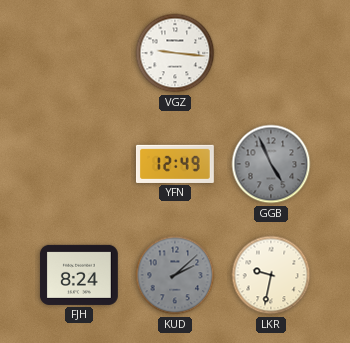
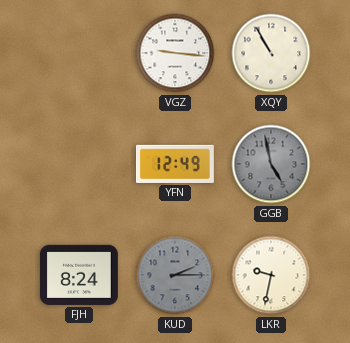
XQY: none -> 10:55 (271, 53)
GGB: 4:56 -> 4:58 (271, 164)
KUD: 2:08 -> 2:15 (175, 275)
